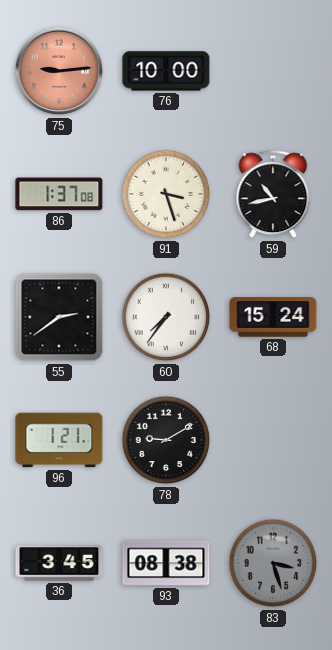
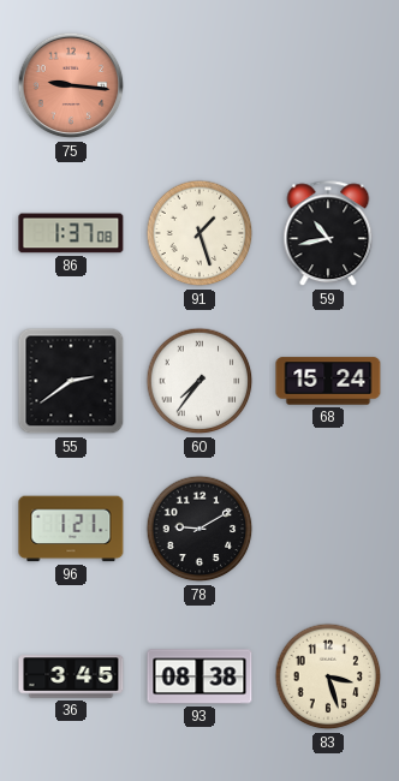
75: 9:14 -> 9:16 (71, 85)
76: 10:00 -> none (166, 71)
91: 3:27 -> 1:27 (199, 233)
83 dial: grey -> cream (328, 676)
